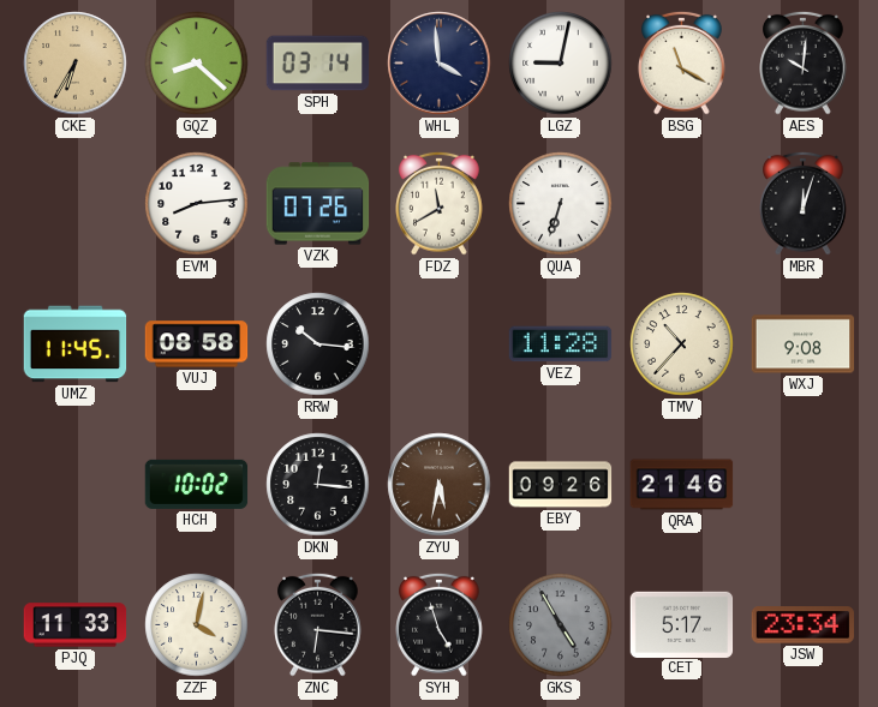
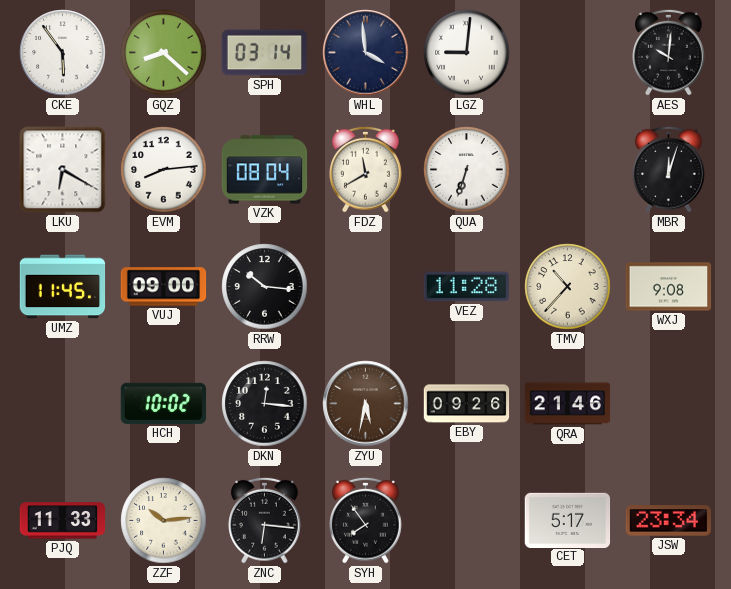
CKE: 6:35 -> 5:54 (63, 53)
CKE dial: champagne -> white (63, 53)
LGZ: 9:02 -> 9:01 (467, 53)
BSG: 11:20 -> none (682, 62)
LKU: none -> 6:20 (63, 170)
VZK: 07:26 -> 08:04 (265, 170)
VUJ: 08:58 -> 09:00 (164, 287)
ZZF: 4:02 -> 10:14 (164, 521)
SYH: 4:57 -> 7:54 (366, 520)
GKS: 4:55 -> none (561, 625)
